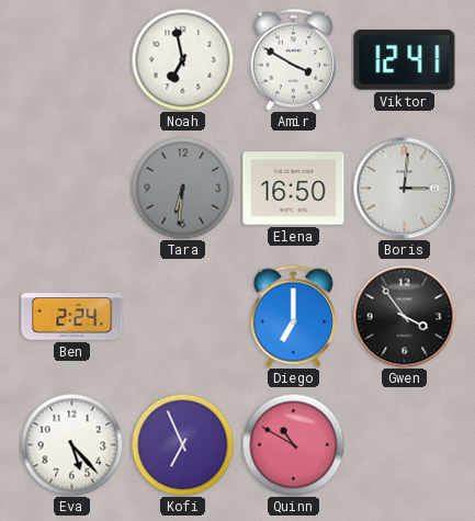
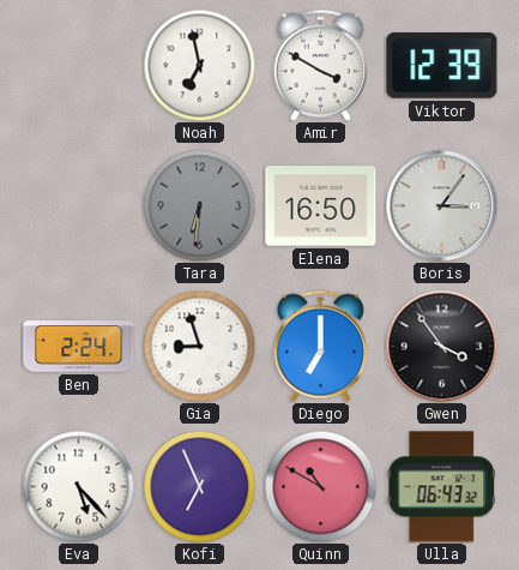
Viktor: 12:41 -> 12:39 (442, 66)
Boris: 3:01 -> 3:06 (441, 205)
Gia: none -> 8:57 (199, 346)
Ulla: none -> 06:43 (442, 487)
